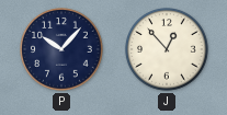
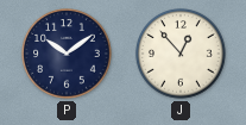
P: 10:07 -> 10:09 (68, 55)
